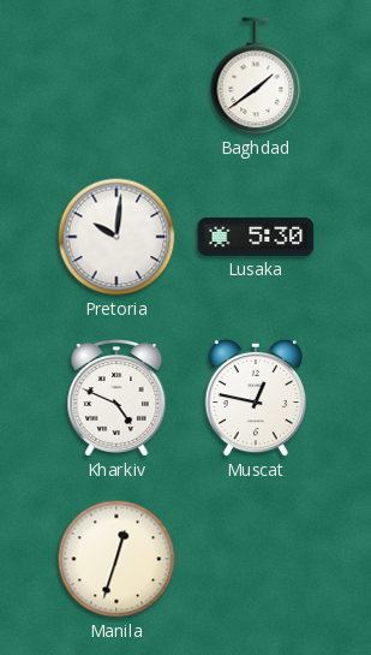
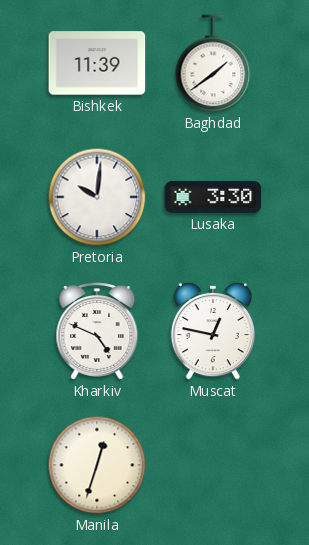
Bishkek: none -> 11:39 (97, 63)
Lusaka: 5:30 -> 3:30 (213, 197)
